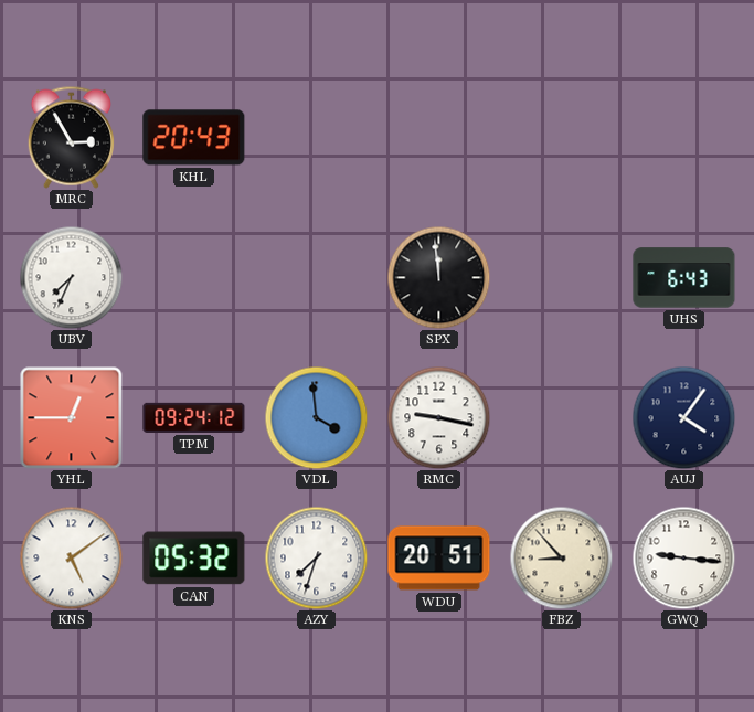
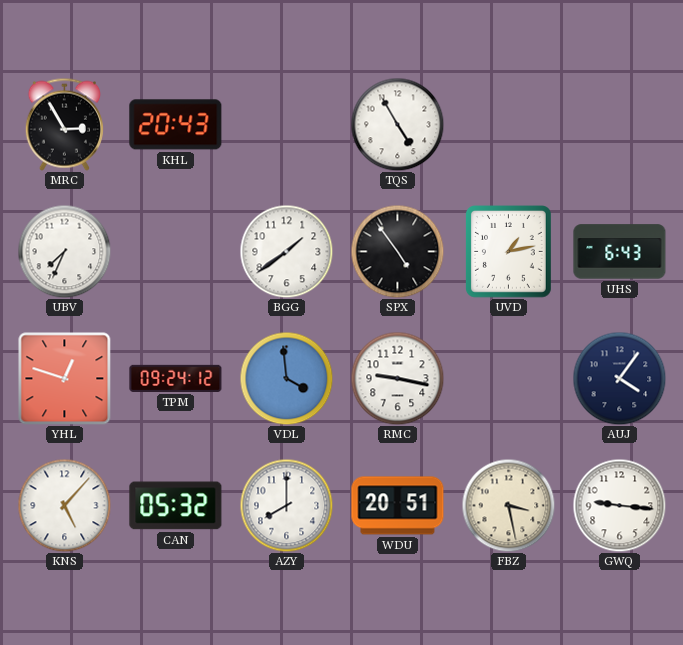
TQS: none -> 4:55 (397, 124)
BGG: none -> 1:39 (286, 251)
SPX: 11:59 -> 4:54 (397, 251)
UVD: none -> 1:13 (509, 252)
YHL: 12:45 -> 12:48 (64, 378)
KNS: 5:09 -> 5:07 (64, 505)
AZY: 7:33 -> 8:00 (286, 505)
FBZ: 8:53 -> 3:28 (508, 505)
